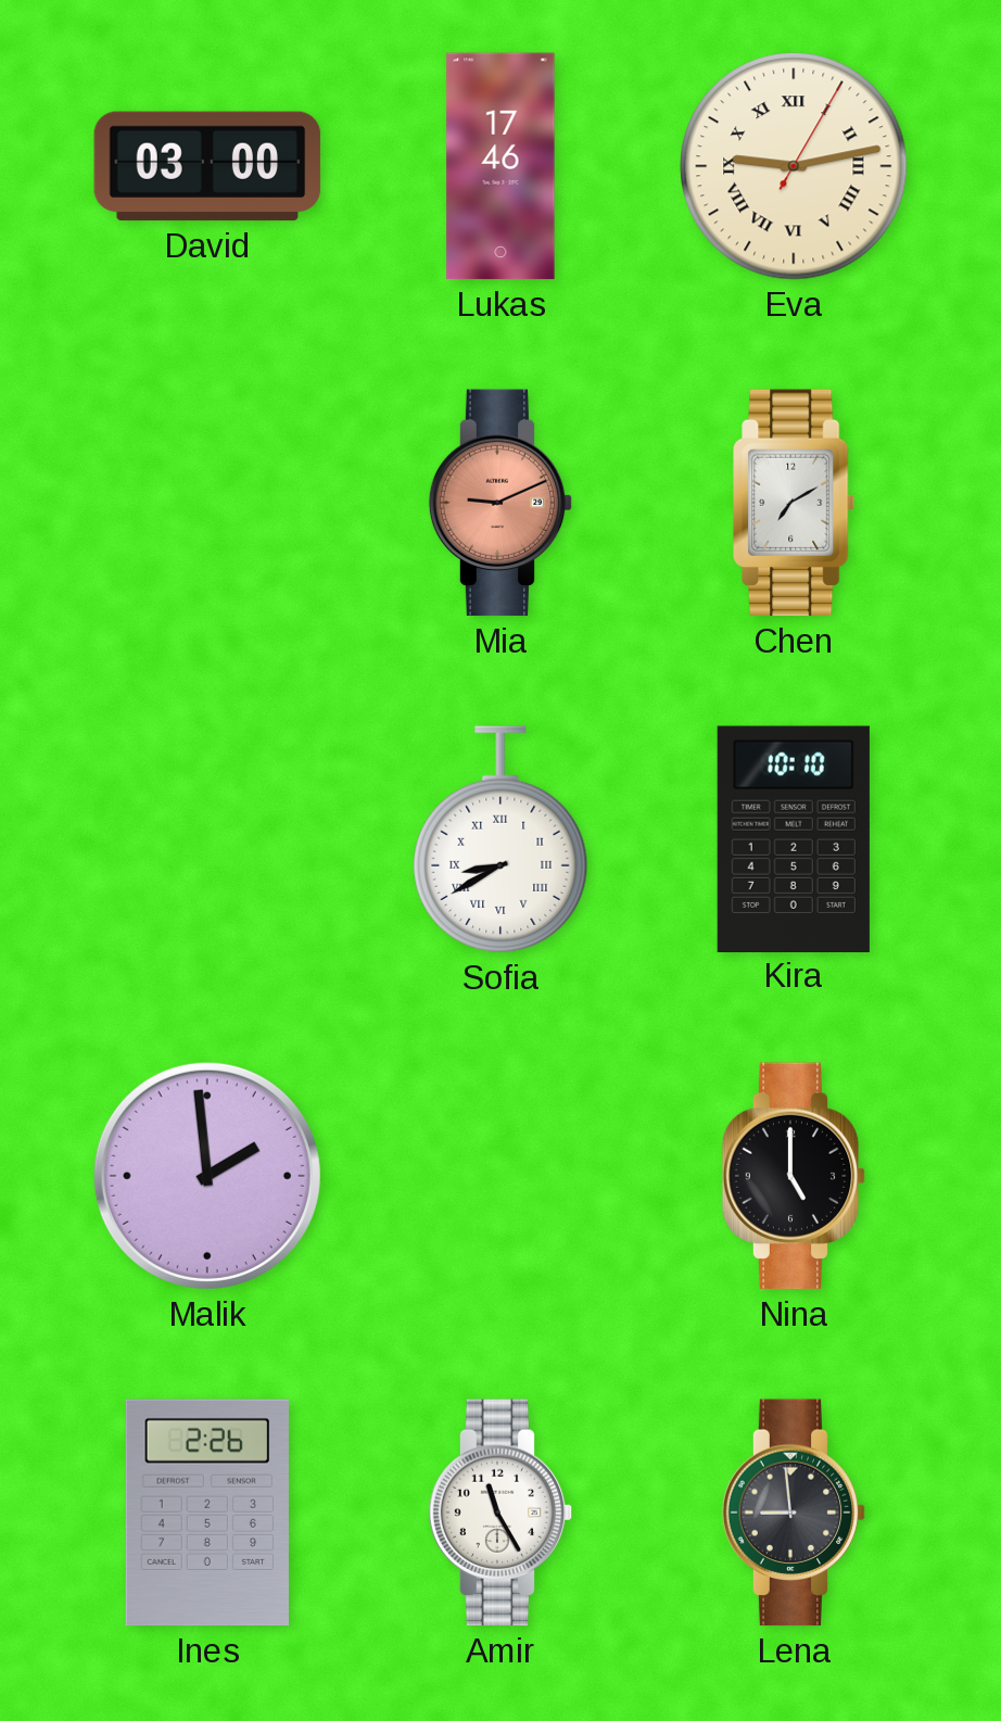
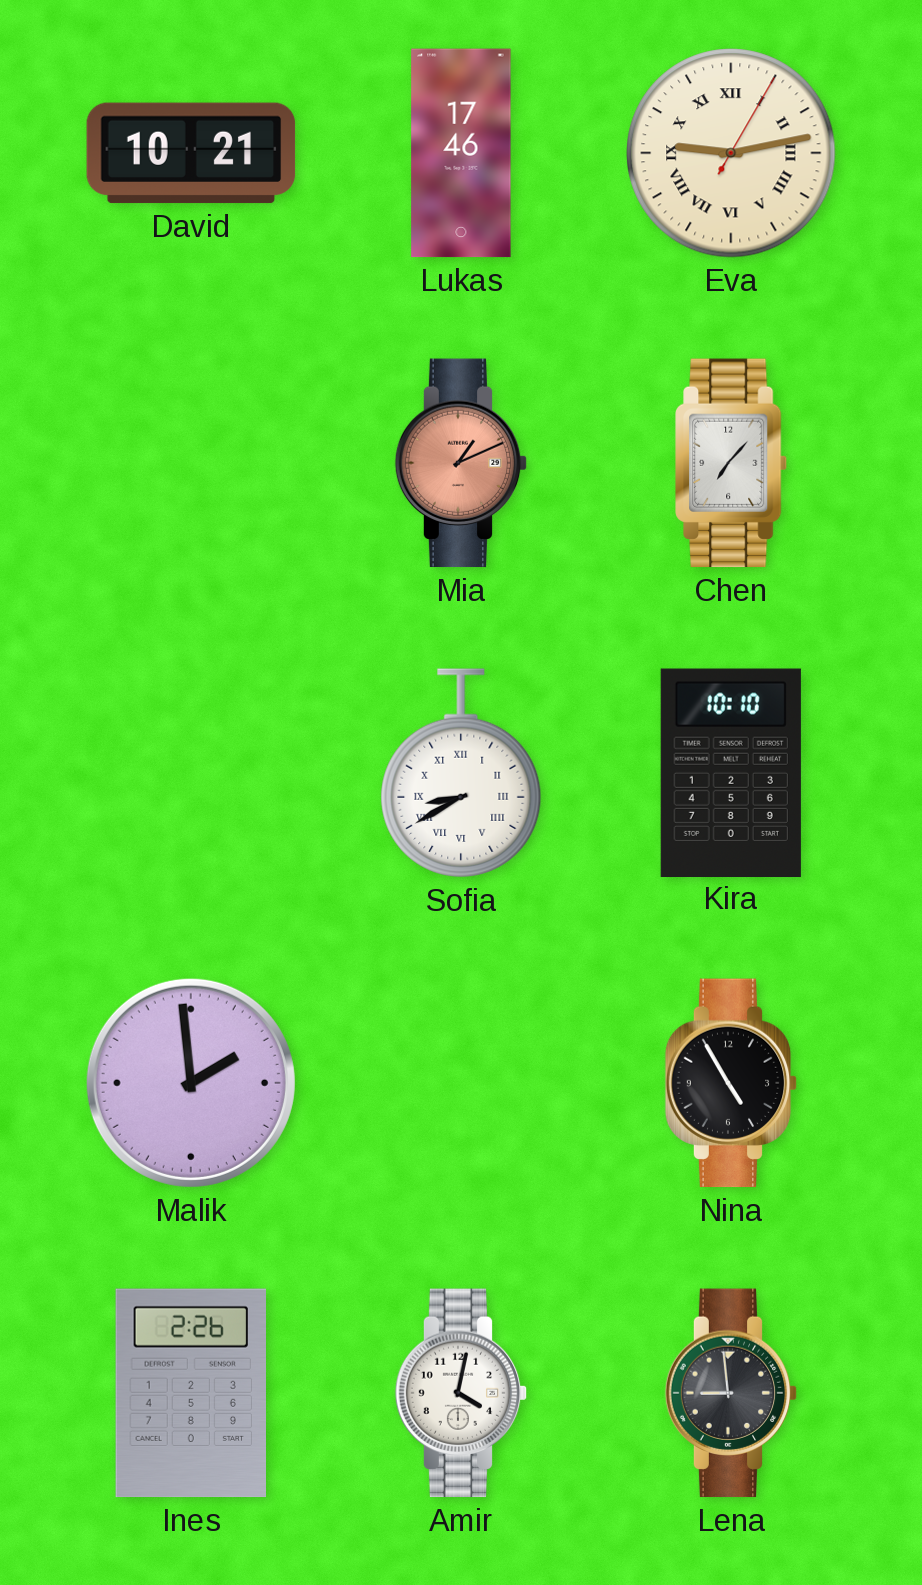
David: 03:00 -> 10:21 (191, 153)
Mia: 9:11 -> 1:11 (461, 463)
Chen: 7:10 -> 7:07 (732, 463)
Nina: 5:00 -> 4:55 (731, 1083)
Amir: 11:25 -> 4:02 (461, 1393)
